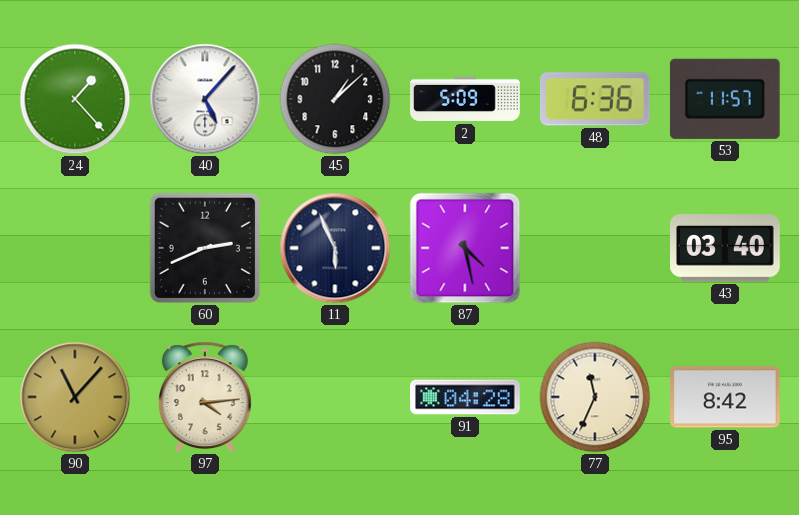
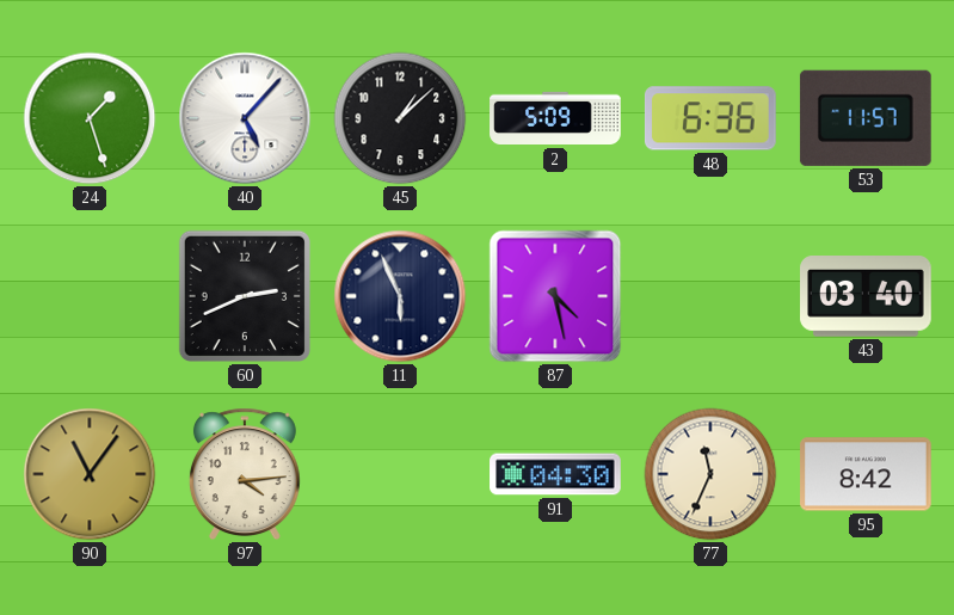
24: 1:23 -> 1:27 (90, 118)
90: 11:07 -> 11:06 (90, 474)
91: 04:28 -> 04:30 (555, 474)
